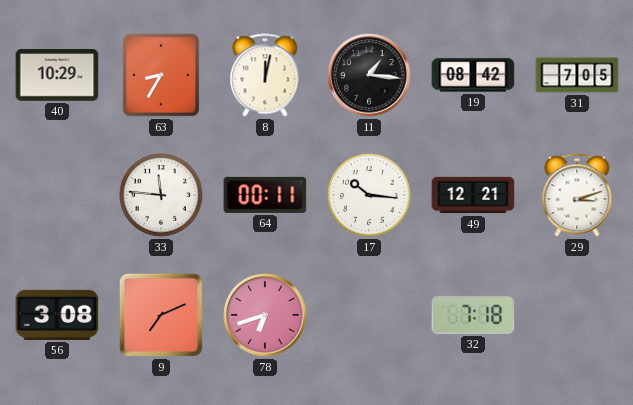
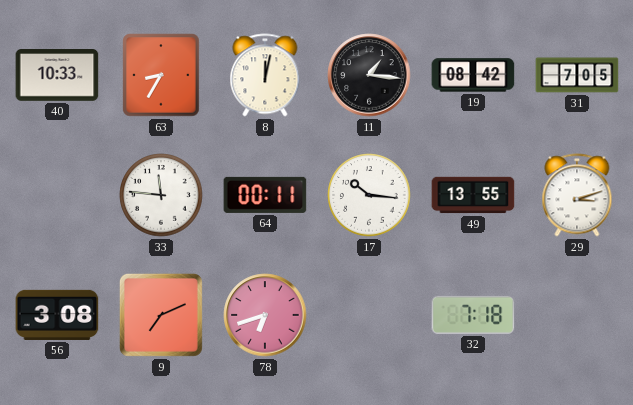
40: 10:29 -> 10:33 (57, 76)
49: 12:21 -> 13:55 (473, 195)
